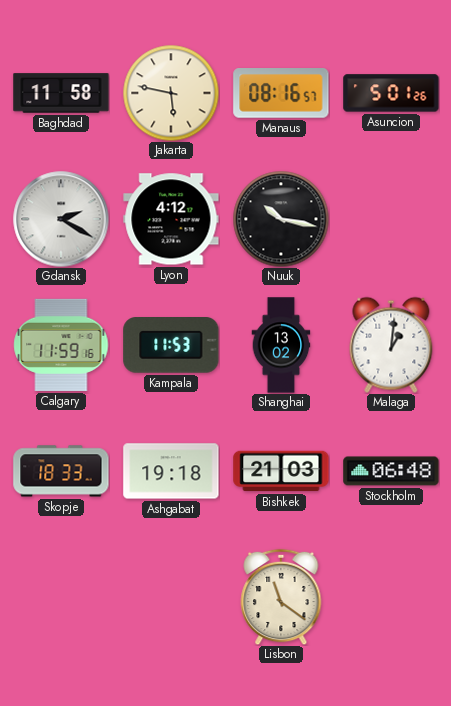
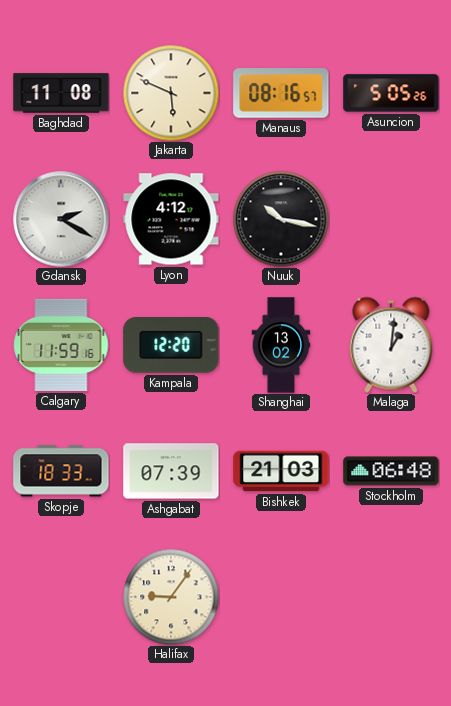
Baghdad: 11:58 -> 11:08 (61, 93)
Jakarta: 5:47 -> 5:49 (171, 93)
Asuncion: 5:01 -> 5:05 (391, 93)
Kampala: 11:53 -> 12:20 (171, 346)
Ashgabat: 19:18 -> 07:39 (171, 471)
Halifax: none -> 9:06 (171, 597)
Lisbon: 11:21 -> none (281, 597)
